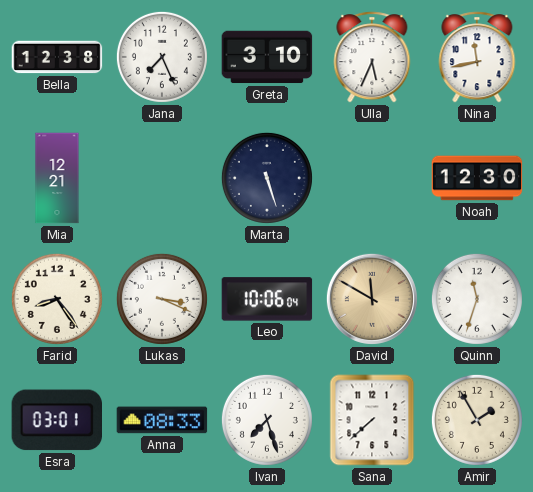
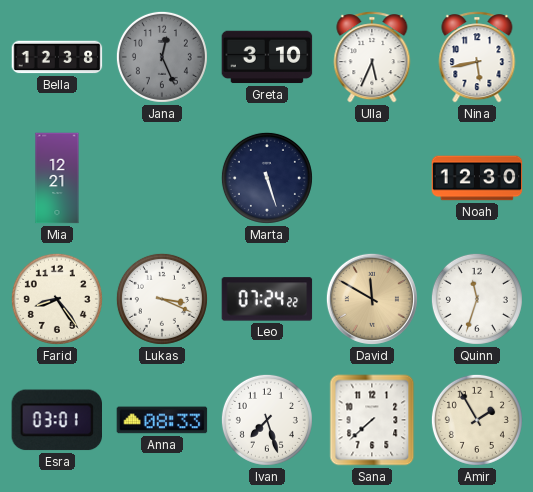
Jana: 7:26 -> 12:26 (162, 57)
Jana dial: white -> grey (162, 57)
Nina: 11:43 -> 5:43 (477, 57)
Leo: 10:06 -> 07:24 (267, 299)
